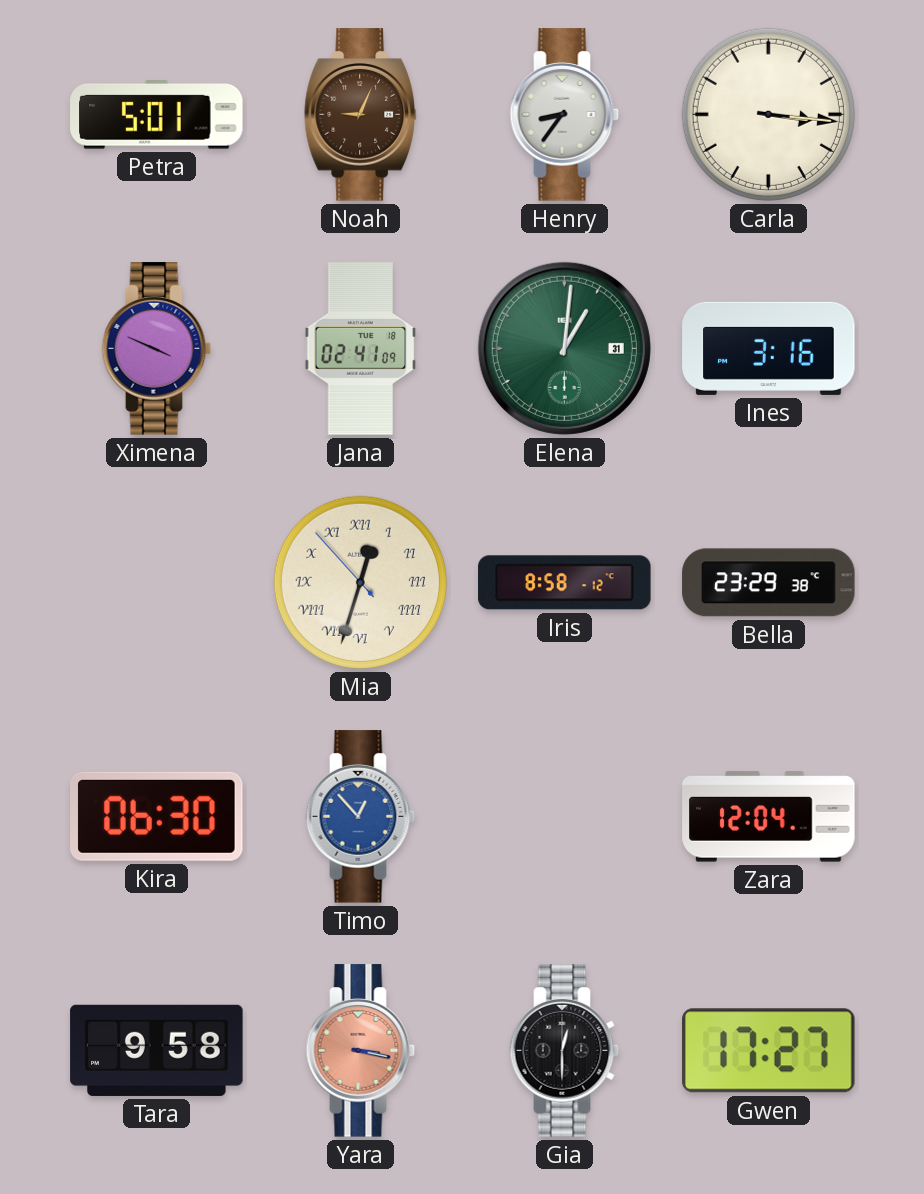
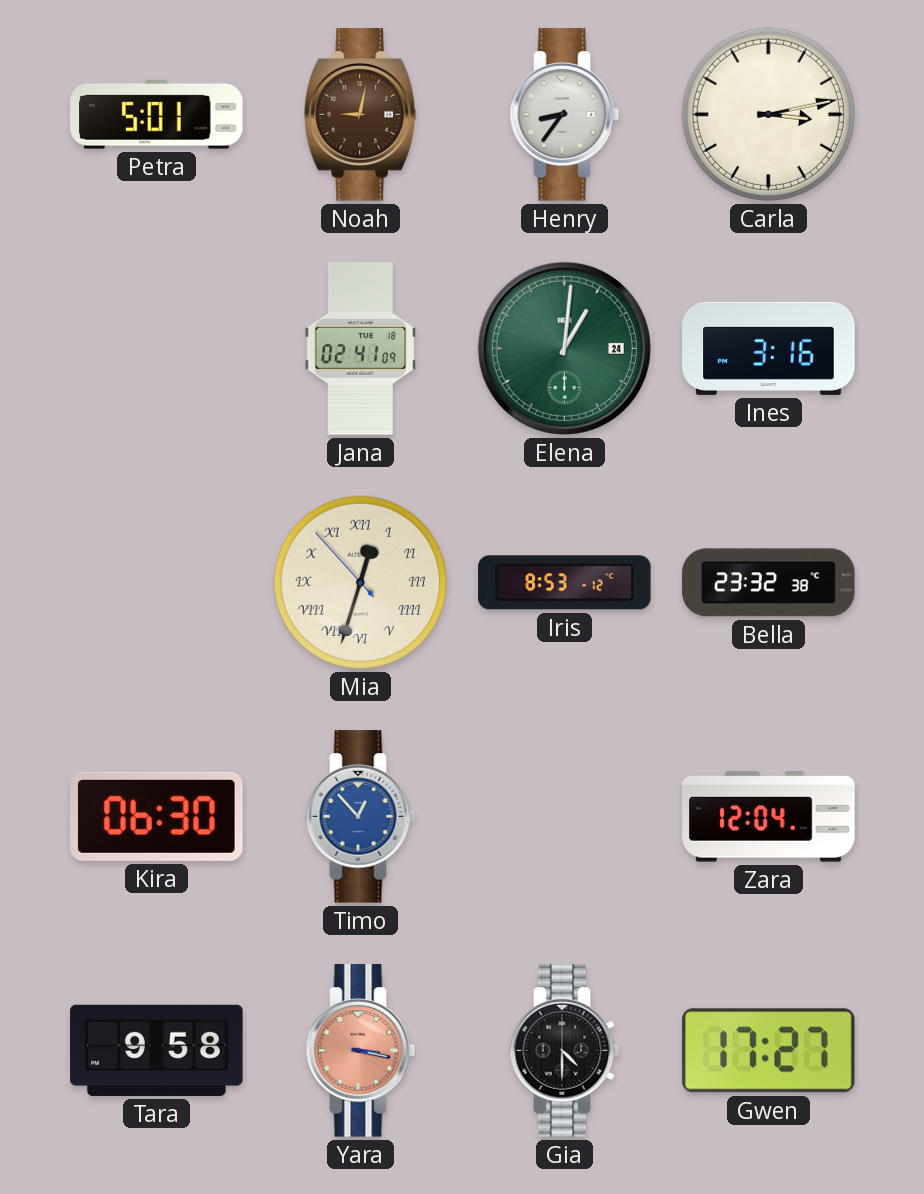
Noah: 9:04 -> 9:02 (360, 115)
Carla: 3:16 -> 3:13 (768, 114)
Ximena: 3:49 -> none (157, 349)
Elena date: 31 -> 24 (564, 348)
Iris: 8:58 -> 8:53 (565, 583)
Bella: 23:29 -> 23:32 (769, 583)
Gia: 12:30 -> 4:30 (565, 1051)
